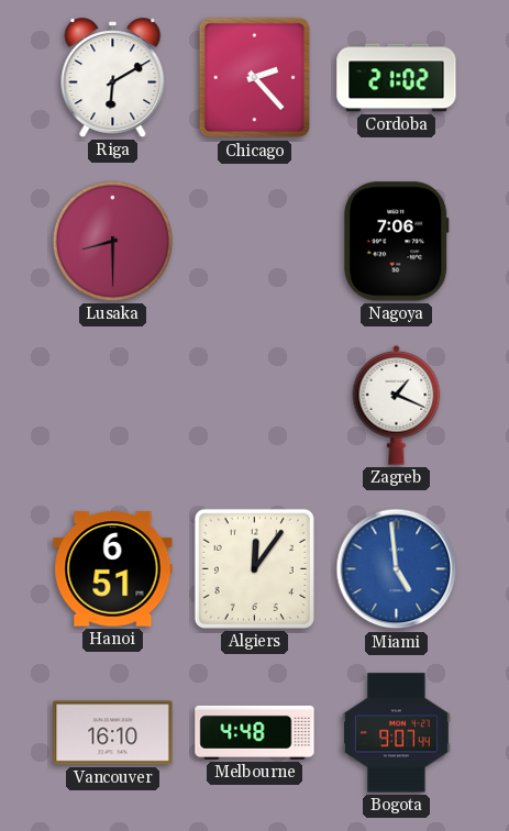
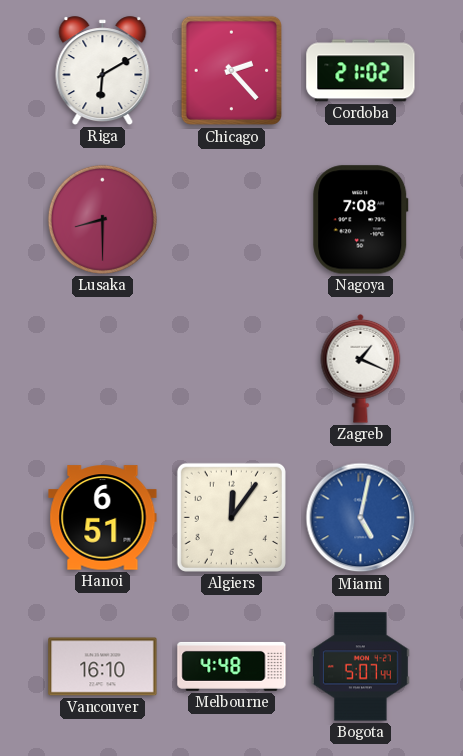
Nagoya: 7:06 -> 7:08 (361, 220)
Miami: 4:59 -> 5:02 (361, 518)
Bogota: 9:07 -> 5:07 (360, 667)
